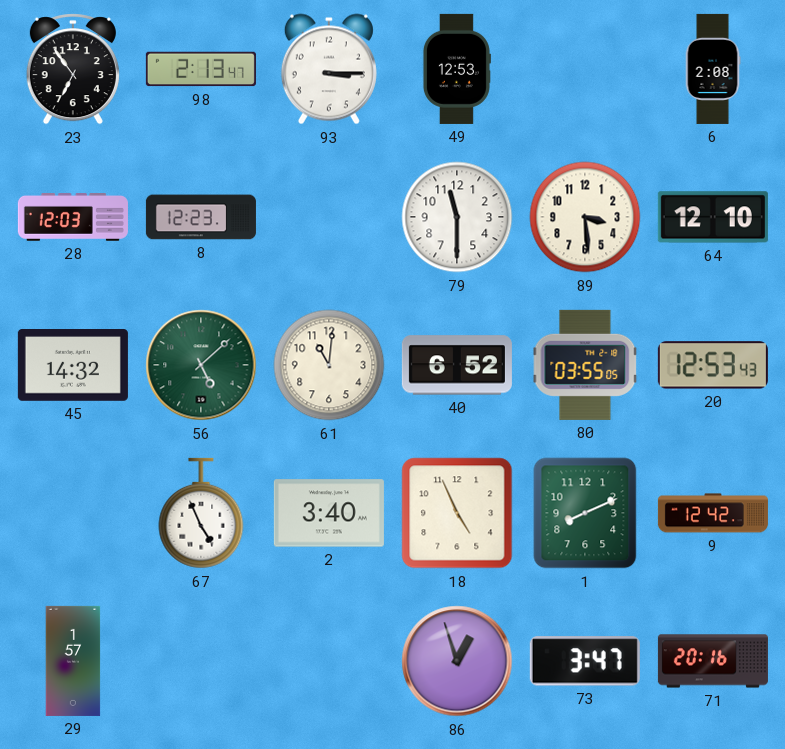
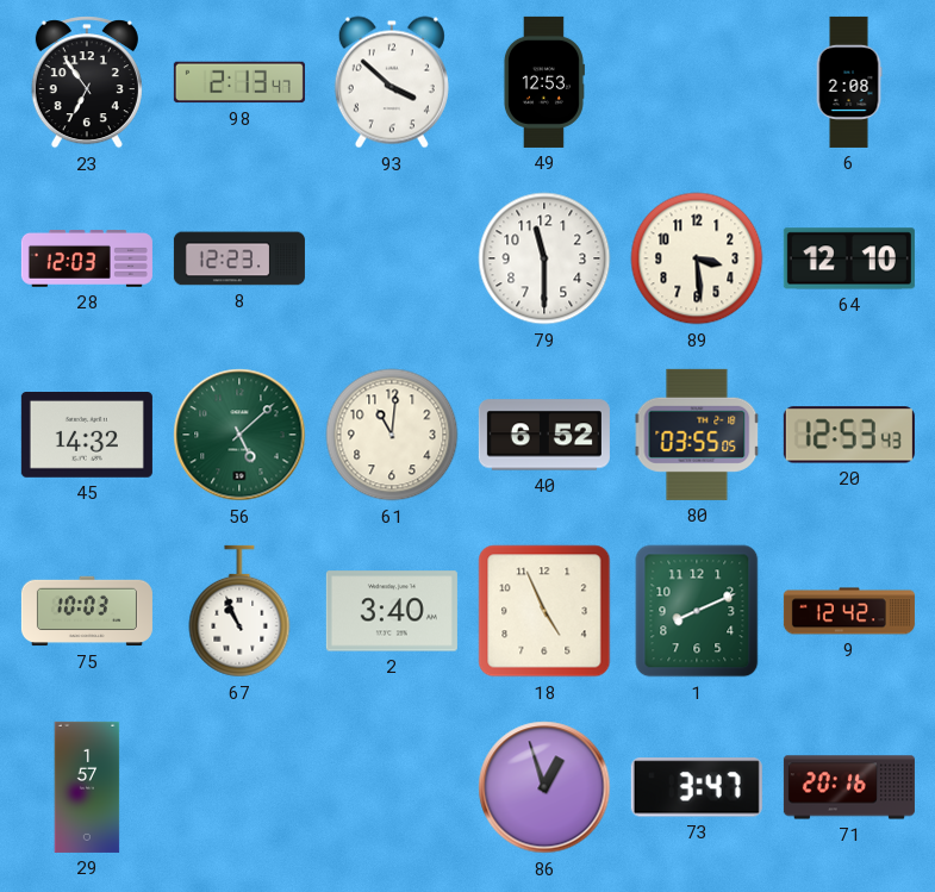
93: 3:15 -> 3:52 (392, 82)
75: none -> 10:03 (87, 611)
67: 4:56 -> 10:56 (239, 611)
